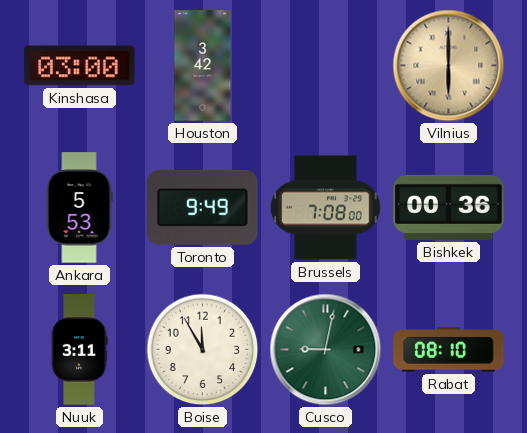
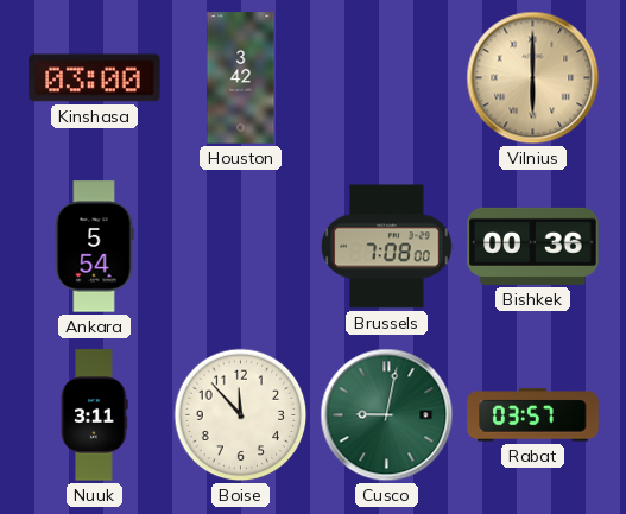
Ankara: 5:53 -> 5:54 (94, 247)
Toronto: 9:49 -> none (203, 207)
Boise: 11:55 -> 11:53 (241, 415)
Rabat: 08:10 -> 03:57 (533, 415)
